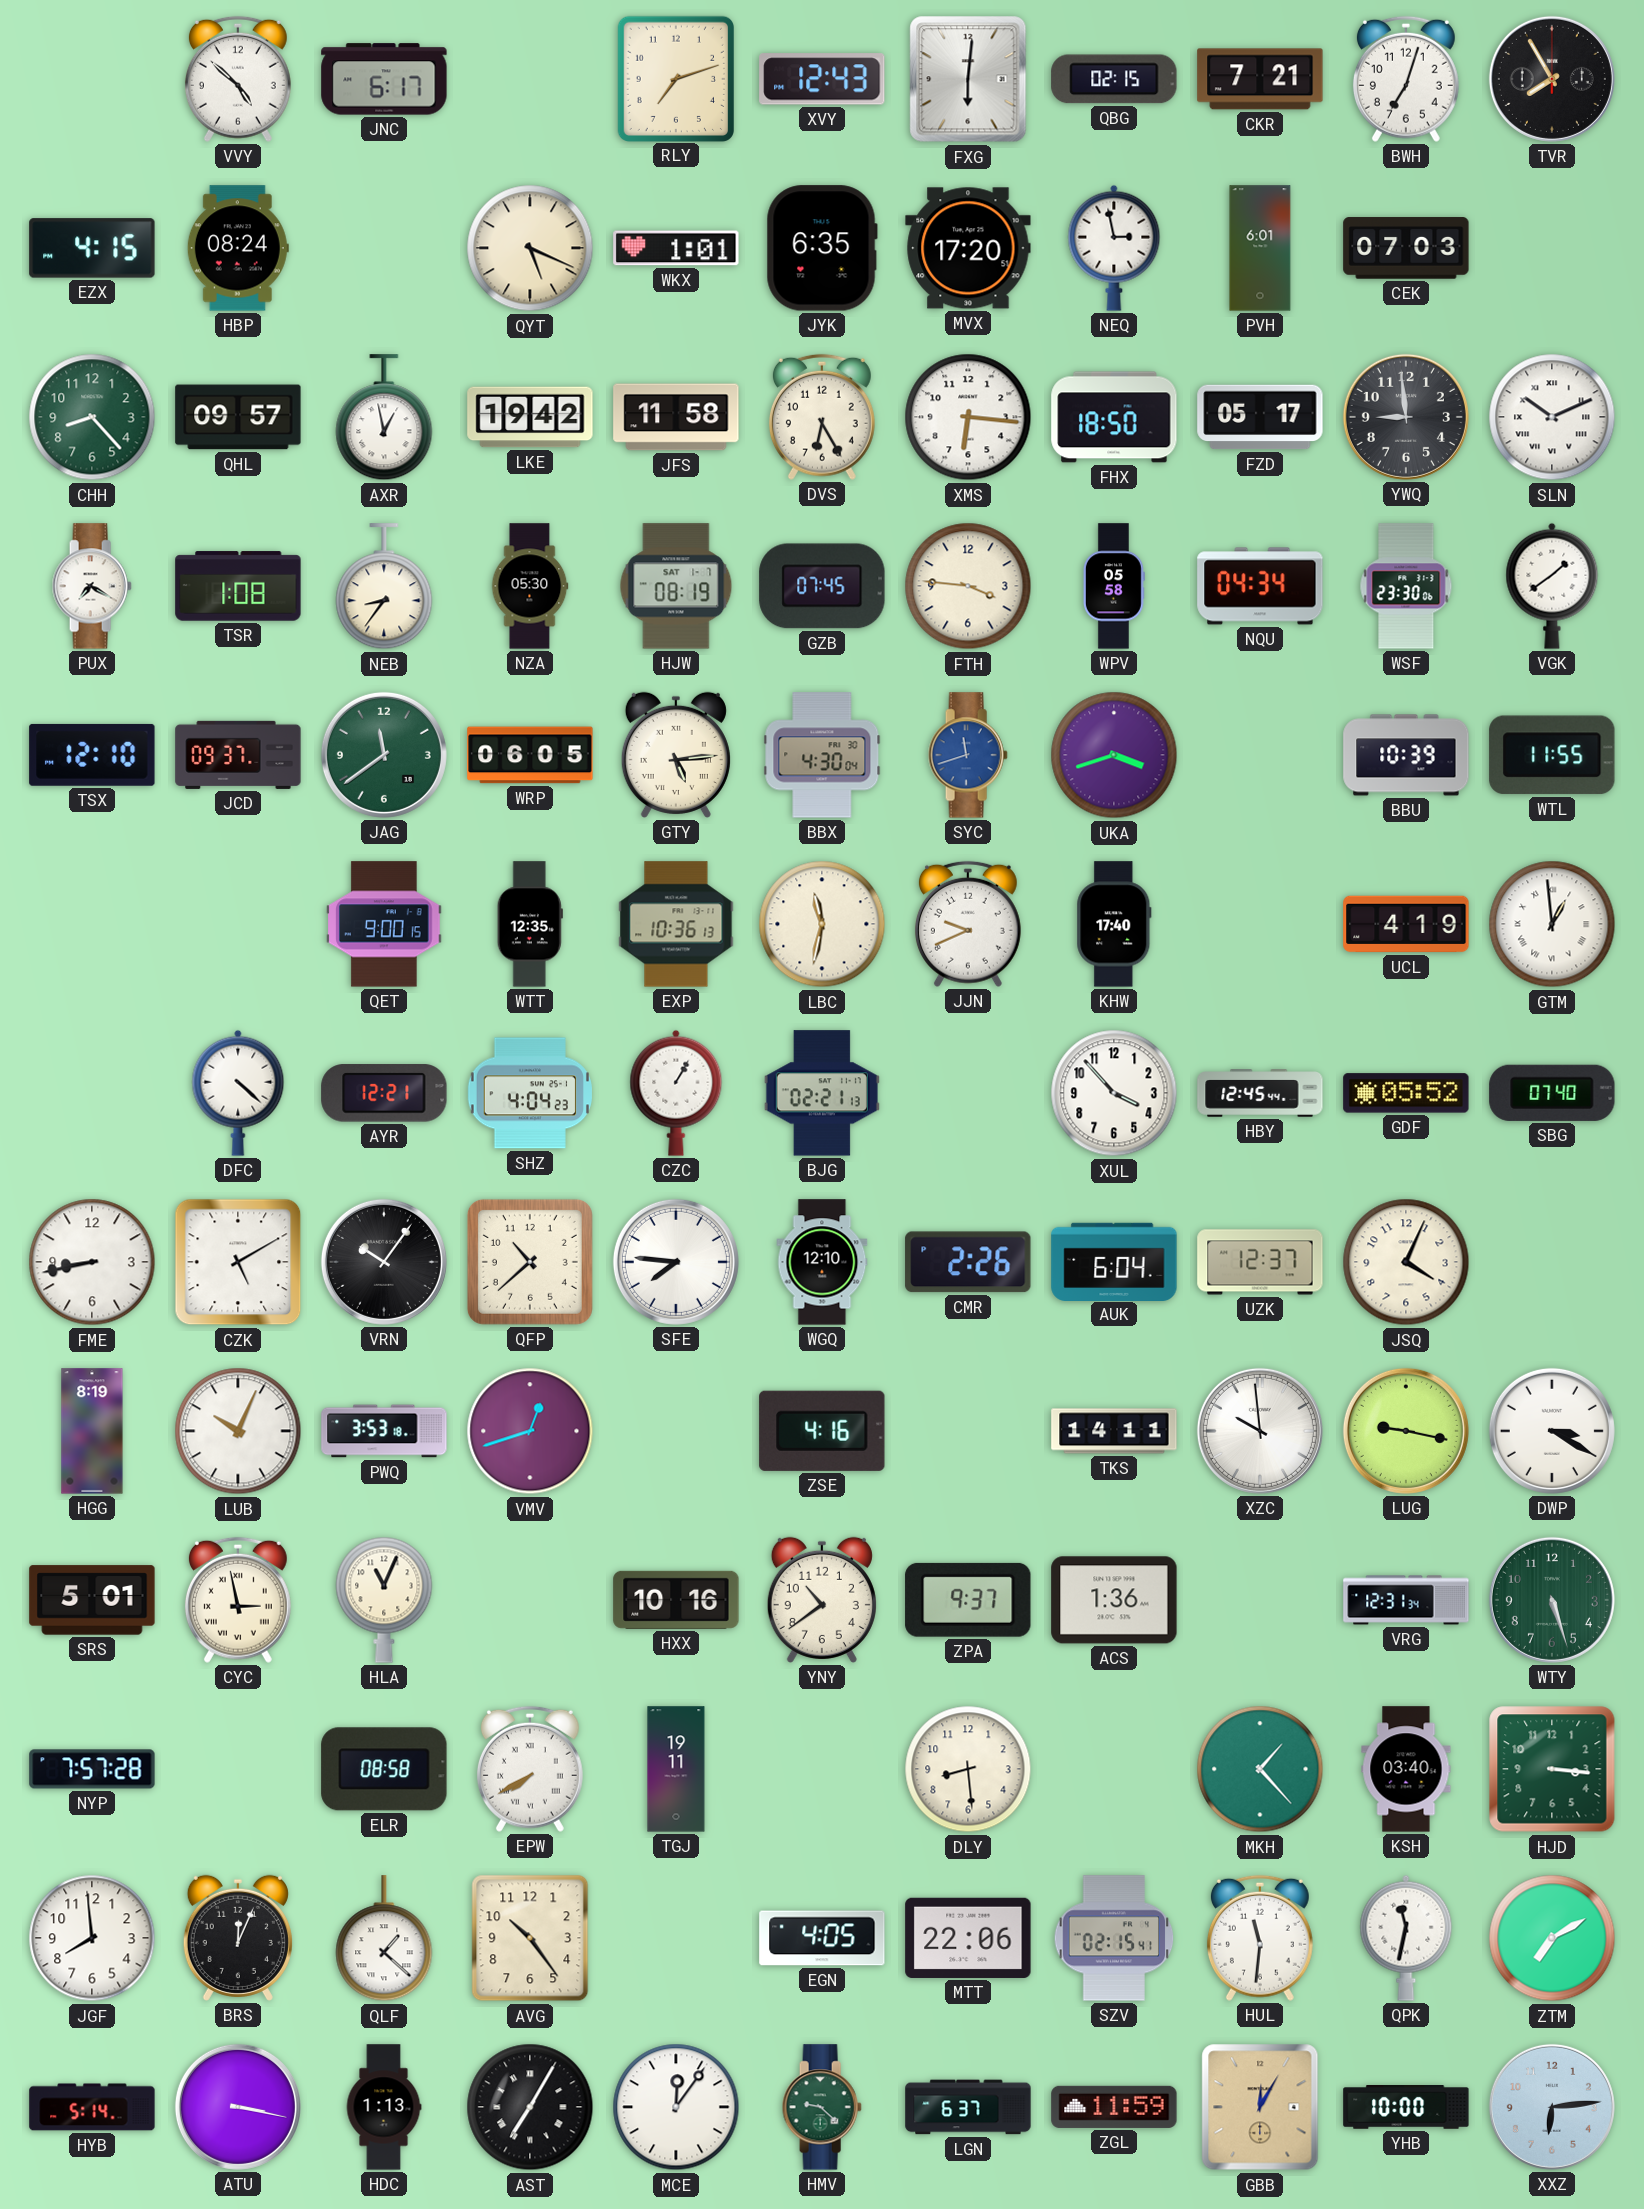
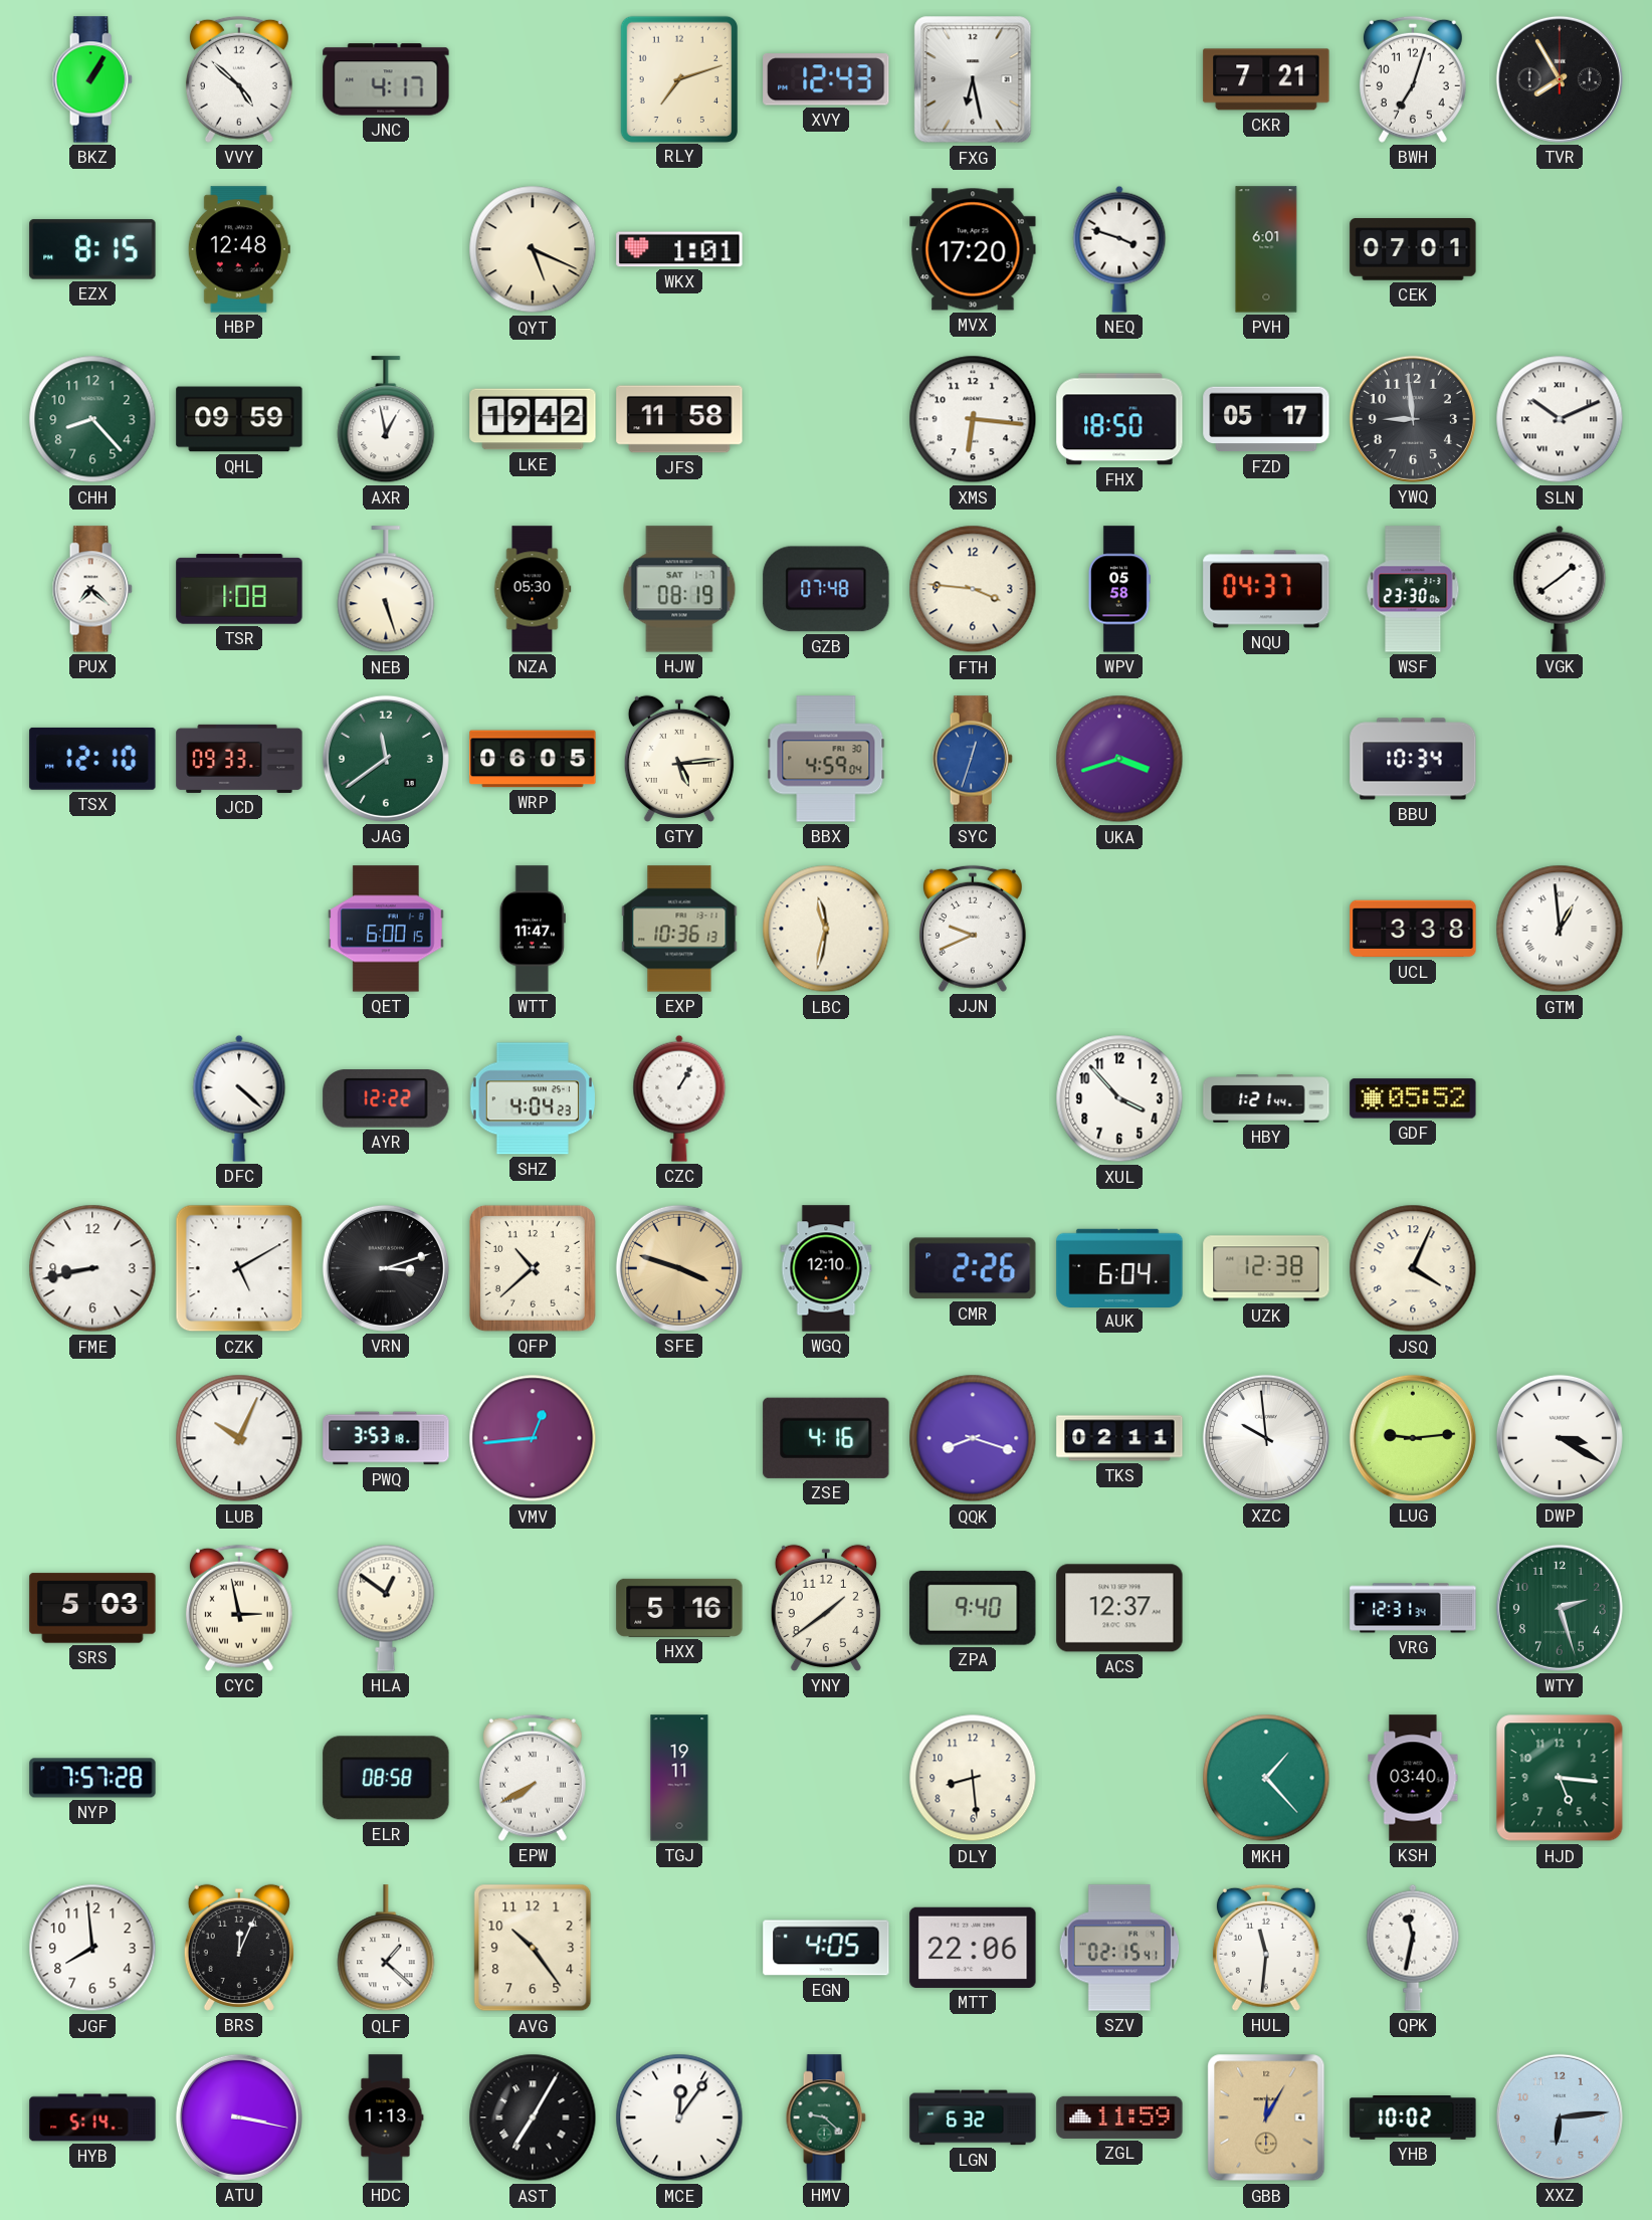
BKZ: none -> 1:05 (92, 79)
JNC: 6:17 -> 4:17 (386, 79)
FXG: 6:01 -> 6:28 (973, 79)
QBG: 02:15 -> none (1114, 79)
EZX: 4:15 -> 8:15 (92, 249)
HBP: 08:24 -> 12:48 (239, 249)
JYK: 6:35 -> none (822, 248)
NEQ: 2:58 -> 3:48 (1119, 249)
CEK: 07:03 -> 07:01 (1413, 249)
QHL: 09:57 -> 09:59 (239, 419)
DVS: 6:25 -> none (822, 417)
PUX: 7:20 -> 7:22 (92, 589)
NEB: 8:36 -> 5:27 (386, 590)
GZB: 07:45 -> 07:48 (826, 589)
NQU: 04:34 -> 04:37 (1266, 589)
JCD: 09:37 -> 09:33 (239, 759)
BBX: 4:30 -> 4:59 (826, 759)
SYC: 11:42 -> 12:33 (973, 759)
BBU: 10:39 -> 10:34 (1413, 759)
WTL: 11:55 -> none (1552, 755)
QET: 9:00 -> 6:00 (387, 929)
WTT: 12:35 -> 11:47 (533, 929)
KHW: 17:40 -> none (1114, 924)
UCL: 4:19 -> 3:38 (1413, 929)
AYR: 12:21 -> 12:22 (386, 1098)
BJG: 02:21 -> none (822, 1093)
HBY: 12:45 -> 1:21 (1266, 1098)
SBG: 07:40 -> none (1552, 1093)
VRN: 10:06 -> 3:12 (386, 1268)
SFE: 7:46 -> 3:48 (679, 1268)
SFE dial: white -> champagne (679, 1268)
UZK: 12:37 -> 12:38 (1266, 1268)
HGG: 8:19 -> none (92, 1431)
VMV: 12:42 -> 12:44 (533, 1438)
QQK: none -> 8:18 (973, 1438)
TKS: 14:11 -> 02:11 (1119, 1438)
LUG: 9:17 -> 9:14 (1413, 1438)
SRS: 5:01 -> 5:03 (92, 1608)
HLA: 11:04 -> 12:51 (386, 1608)
HXX: 10:16 -> 5:16 (679, 1608)
YNY: 10:39 -> 1:39 (826, 1608)
ZPA: 9:37 -> 9:40 (973, 1608)
ACS: 1:36 -> 12:37 (1119, 1608)
WTY: 5:27 -> 2:27 (1560, 1608)
HJD: 3:16 -> 5:16 (1560, 1778)
ZTM: 7:10 -> none (1552, 1938)
LGN: 6:37 -> 6:32 (973, 2117)
YHB: 10:00 -> 10:02 (1413, 2118)
